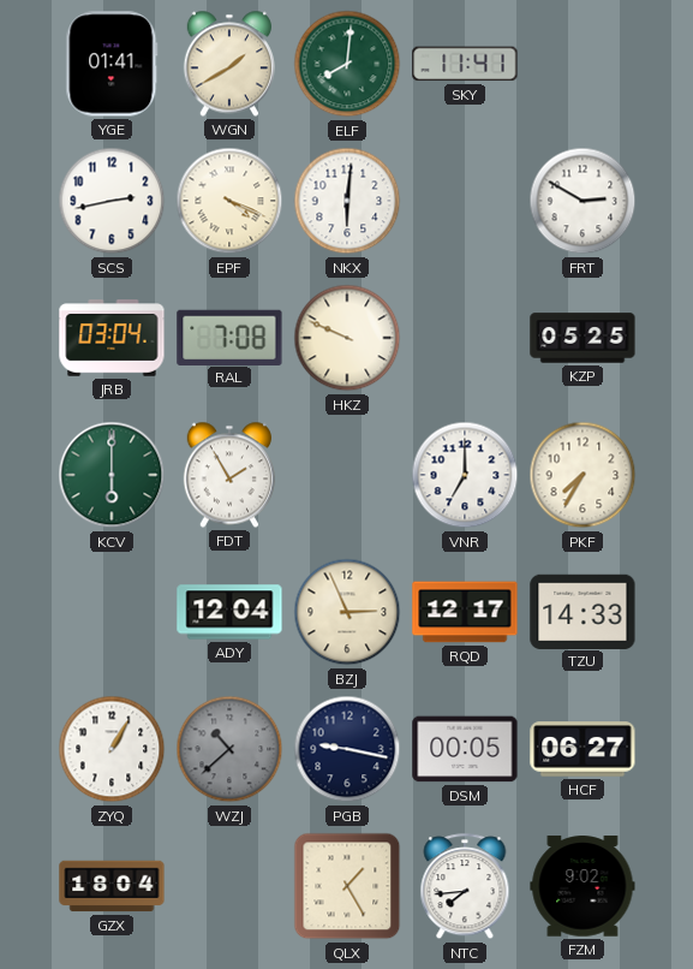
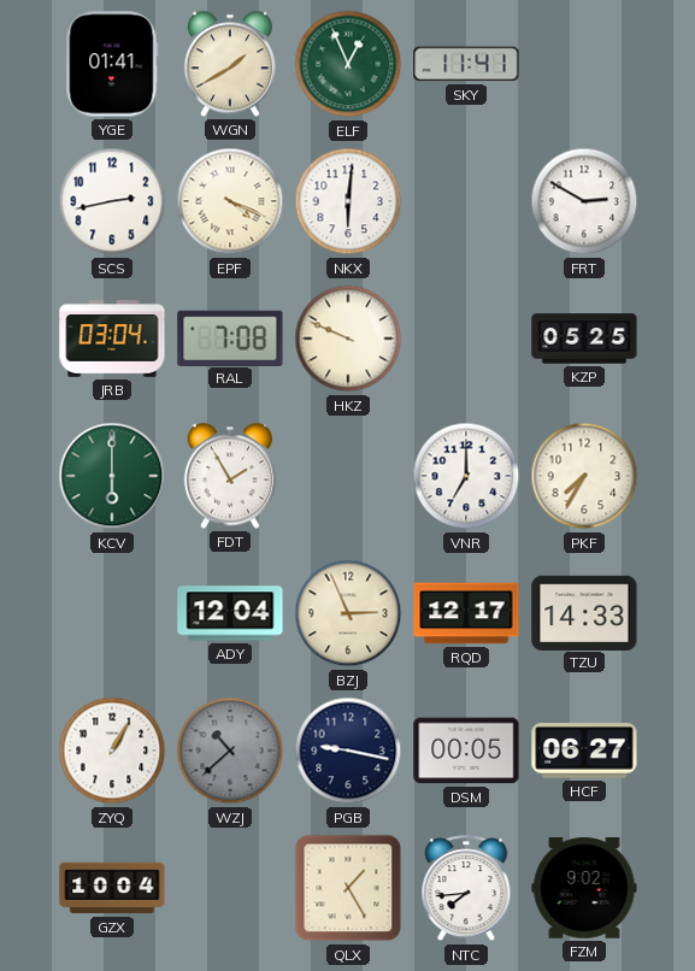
ELF: 8:01 -> 12:56 (348, 64)
GZX: 18:04 -> 10:04 (112, 888)
